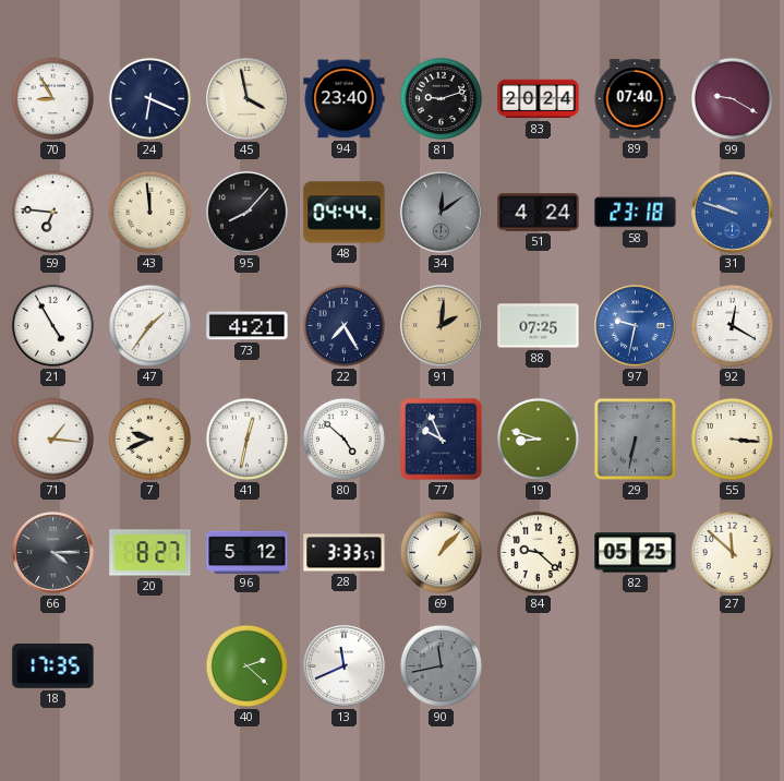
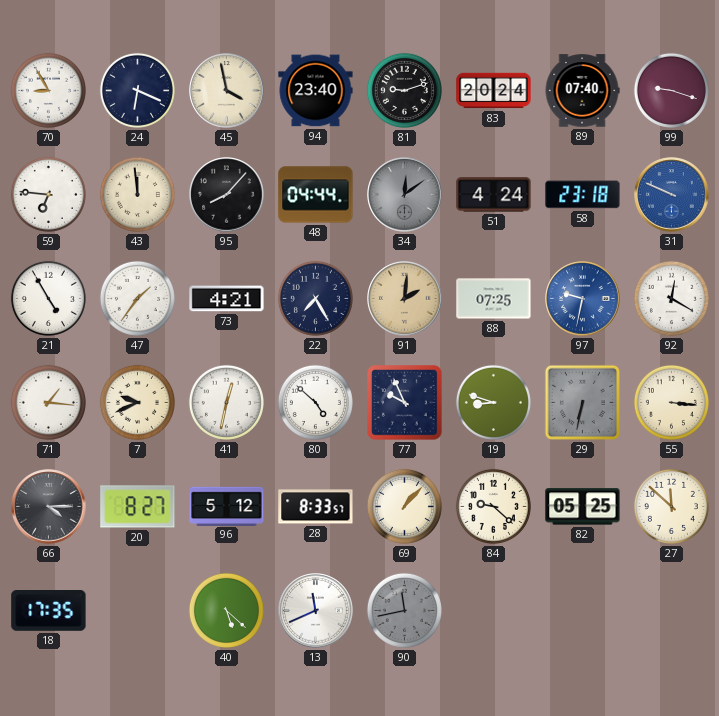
99: 9:20 -> 9:18 (671, 90)
31: 9:48 -> 9:49 (672, 195)
28: 3:33 -> 8:33 (316, 507)
40: 2:22 -> 5:22 (226, 610)
